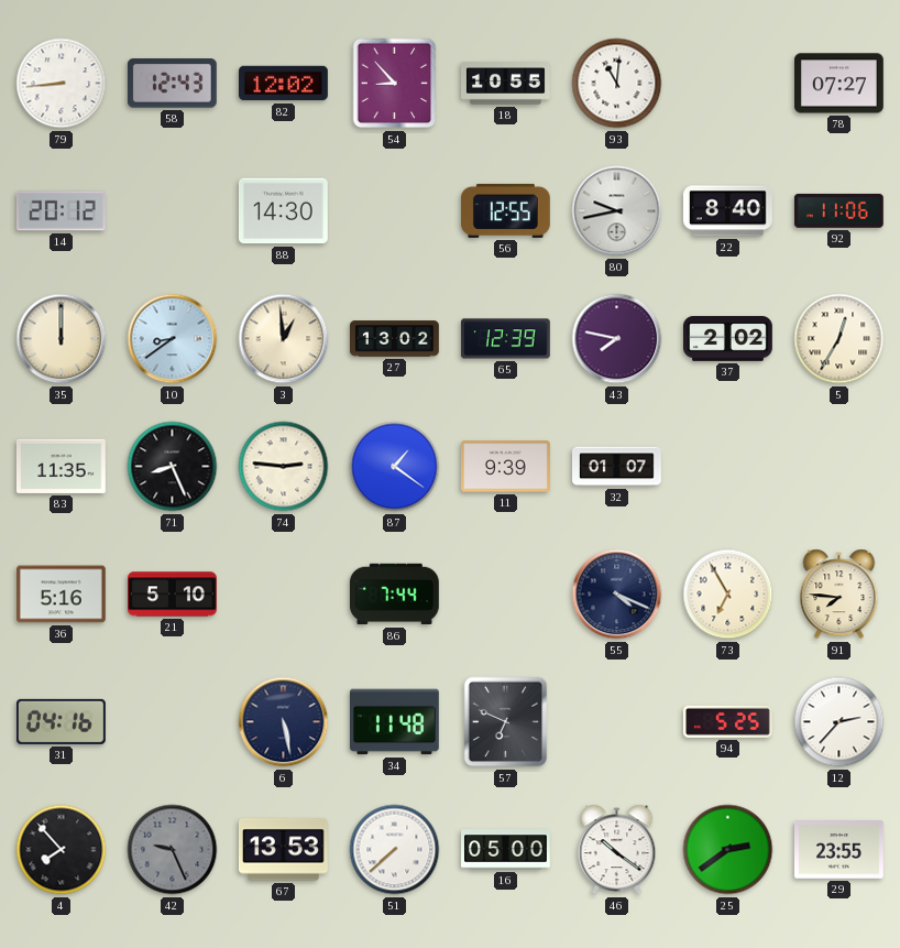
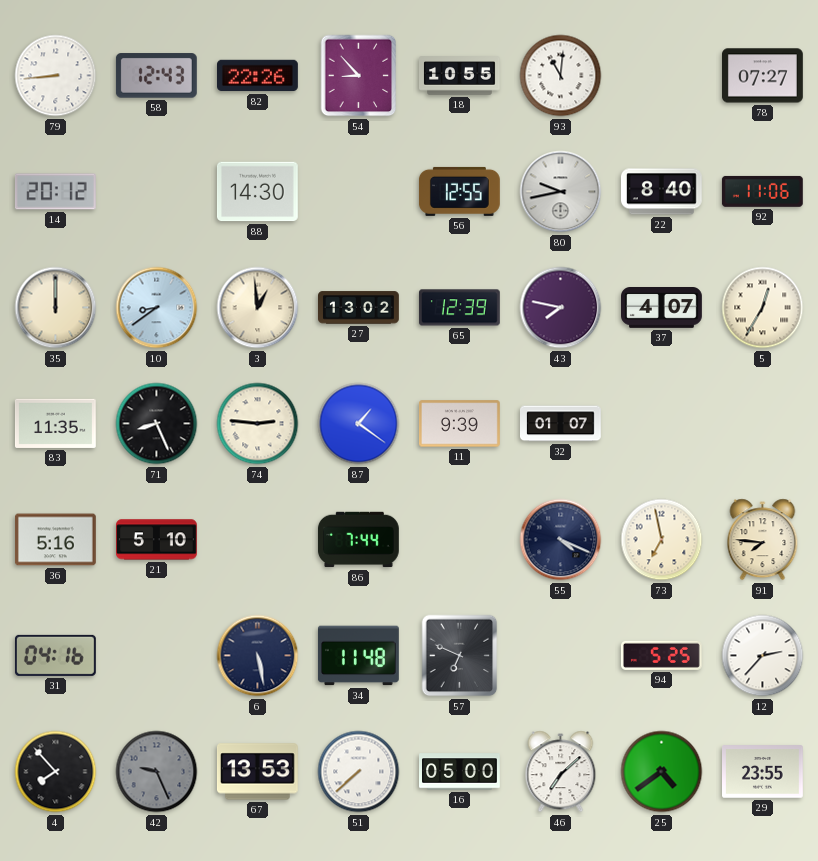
82: 12:02 -> 22:26 (258, 76)
37: 2:02 -> 4:07 (662, 308)
73: 6:55 -> 6:58 (662, 540)
46: 10:21 -> 7:08 (561, 772)
25: 2:39 -> 4:39 (662, 772)
